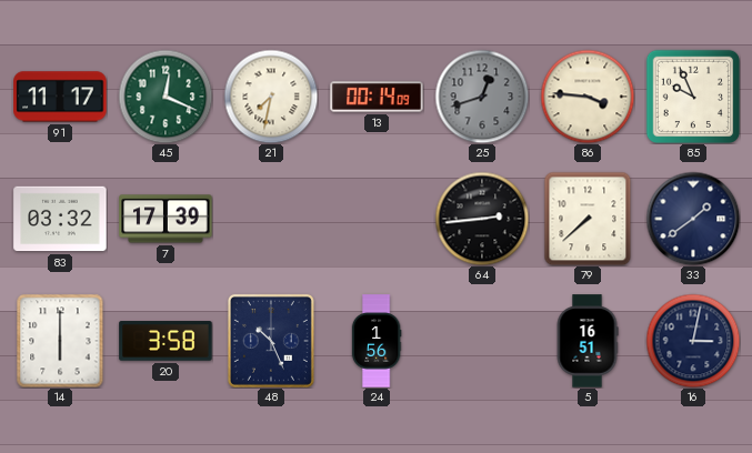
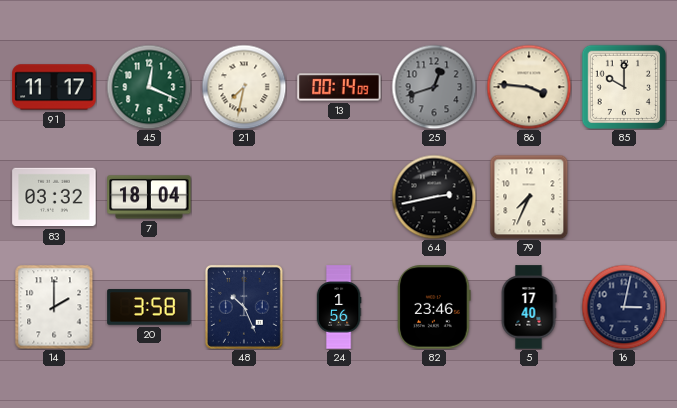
85: 9:56 -> 10:00 (623, 86)
7: 17:39 -> 18:04 (149, 197)
64: 2:44 -> 2:43 (434, 197)
79: 7:38 -> 7:34 (529, 197)
33: 1:39 -> none (693, 219)
14: 6:00 -> 2:00 (54, 307)
82: none -> 23:46 (434, 307)
5: 16:51 -> 17:40 (529, 307)
